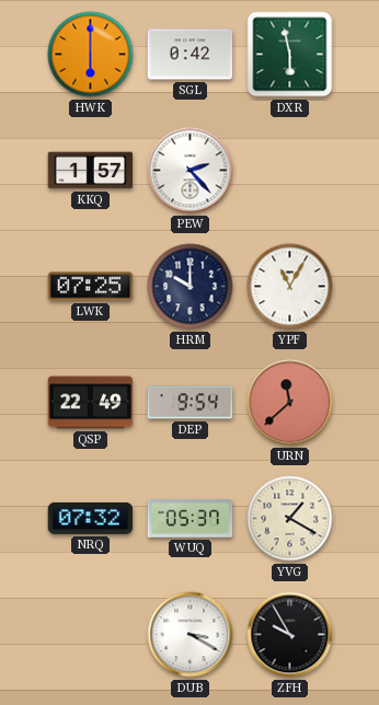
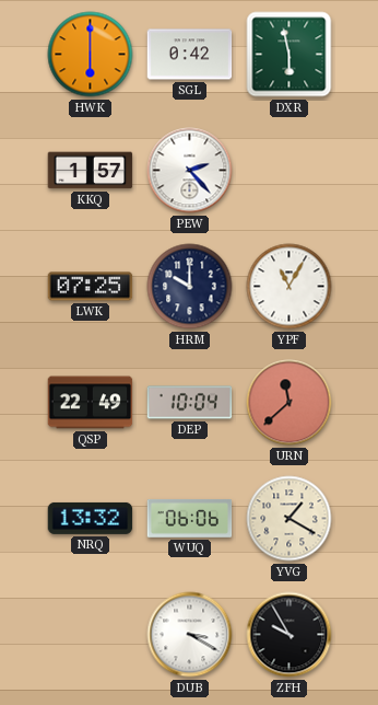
DEP: 9:54 -> 10:04 (190, 403)
NRQ: 07:32 -> 13:32 (91, 518)
WUQ: 05:37 -> 06:06 (190, 518)
